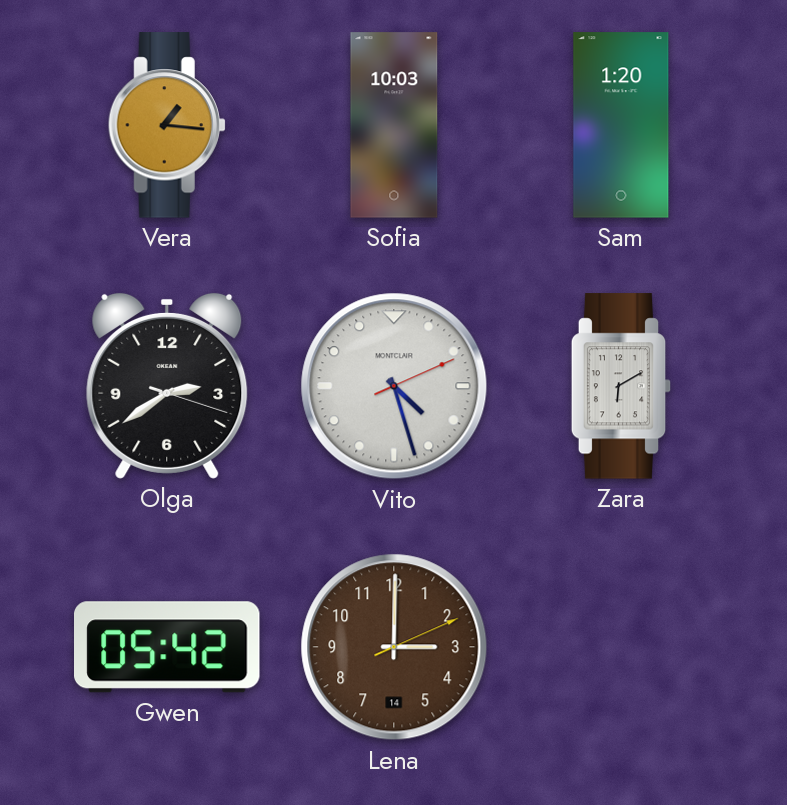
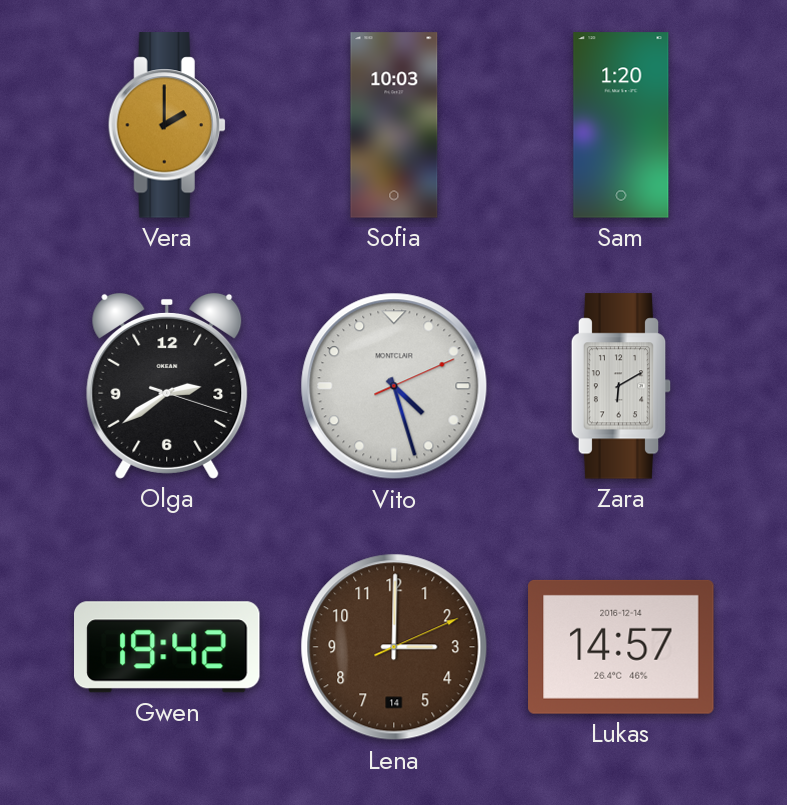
Vera: 1:16 -> 2:00 (167, 125)
Gwen: 05:42 -> 19:42 (168, 647)
Lukas: none -> 14:57 (621, 647)
